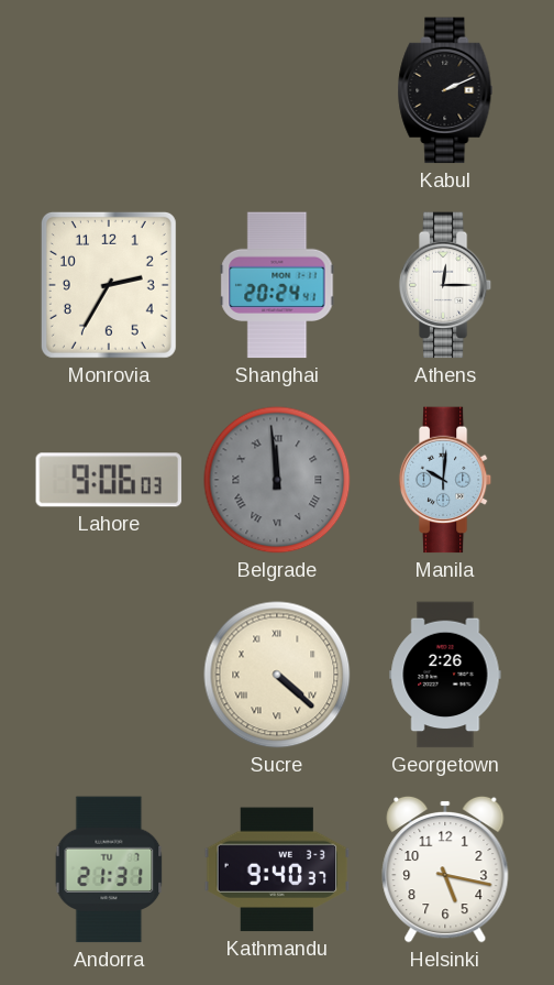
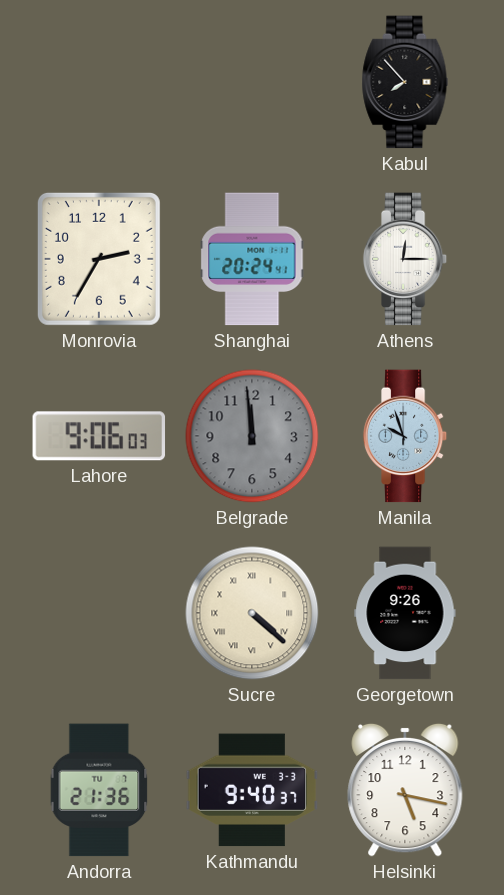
Kabul: 2:11 -> 7:53 (405, 82)
Belgrade numerals: Roman -> Arabic (252, 436)
Manila: 10:01 -> 9:57 (405, 436)
Georgetown: 2:26 -> 9:26 (405, 613)
Andorra: 21:31 -> 21:36 (99, 790)
